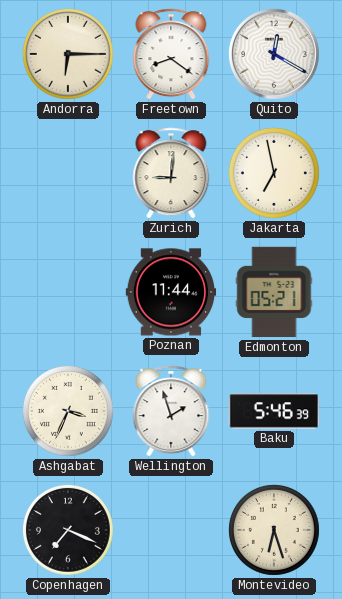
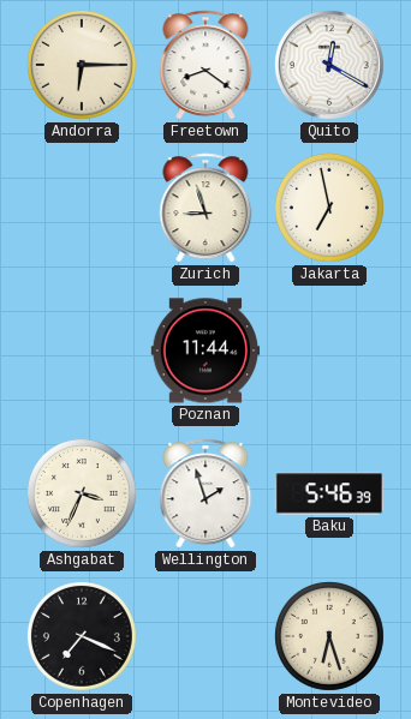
Zurich: 9:01 -> 8:57 (205, 208)
Edmonton: 05:21 -> none (274, 292)
